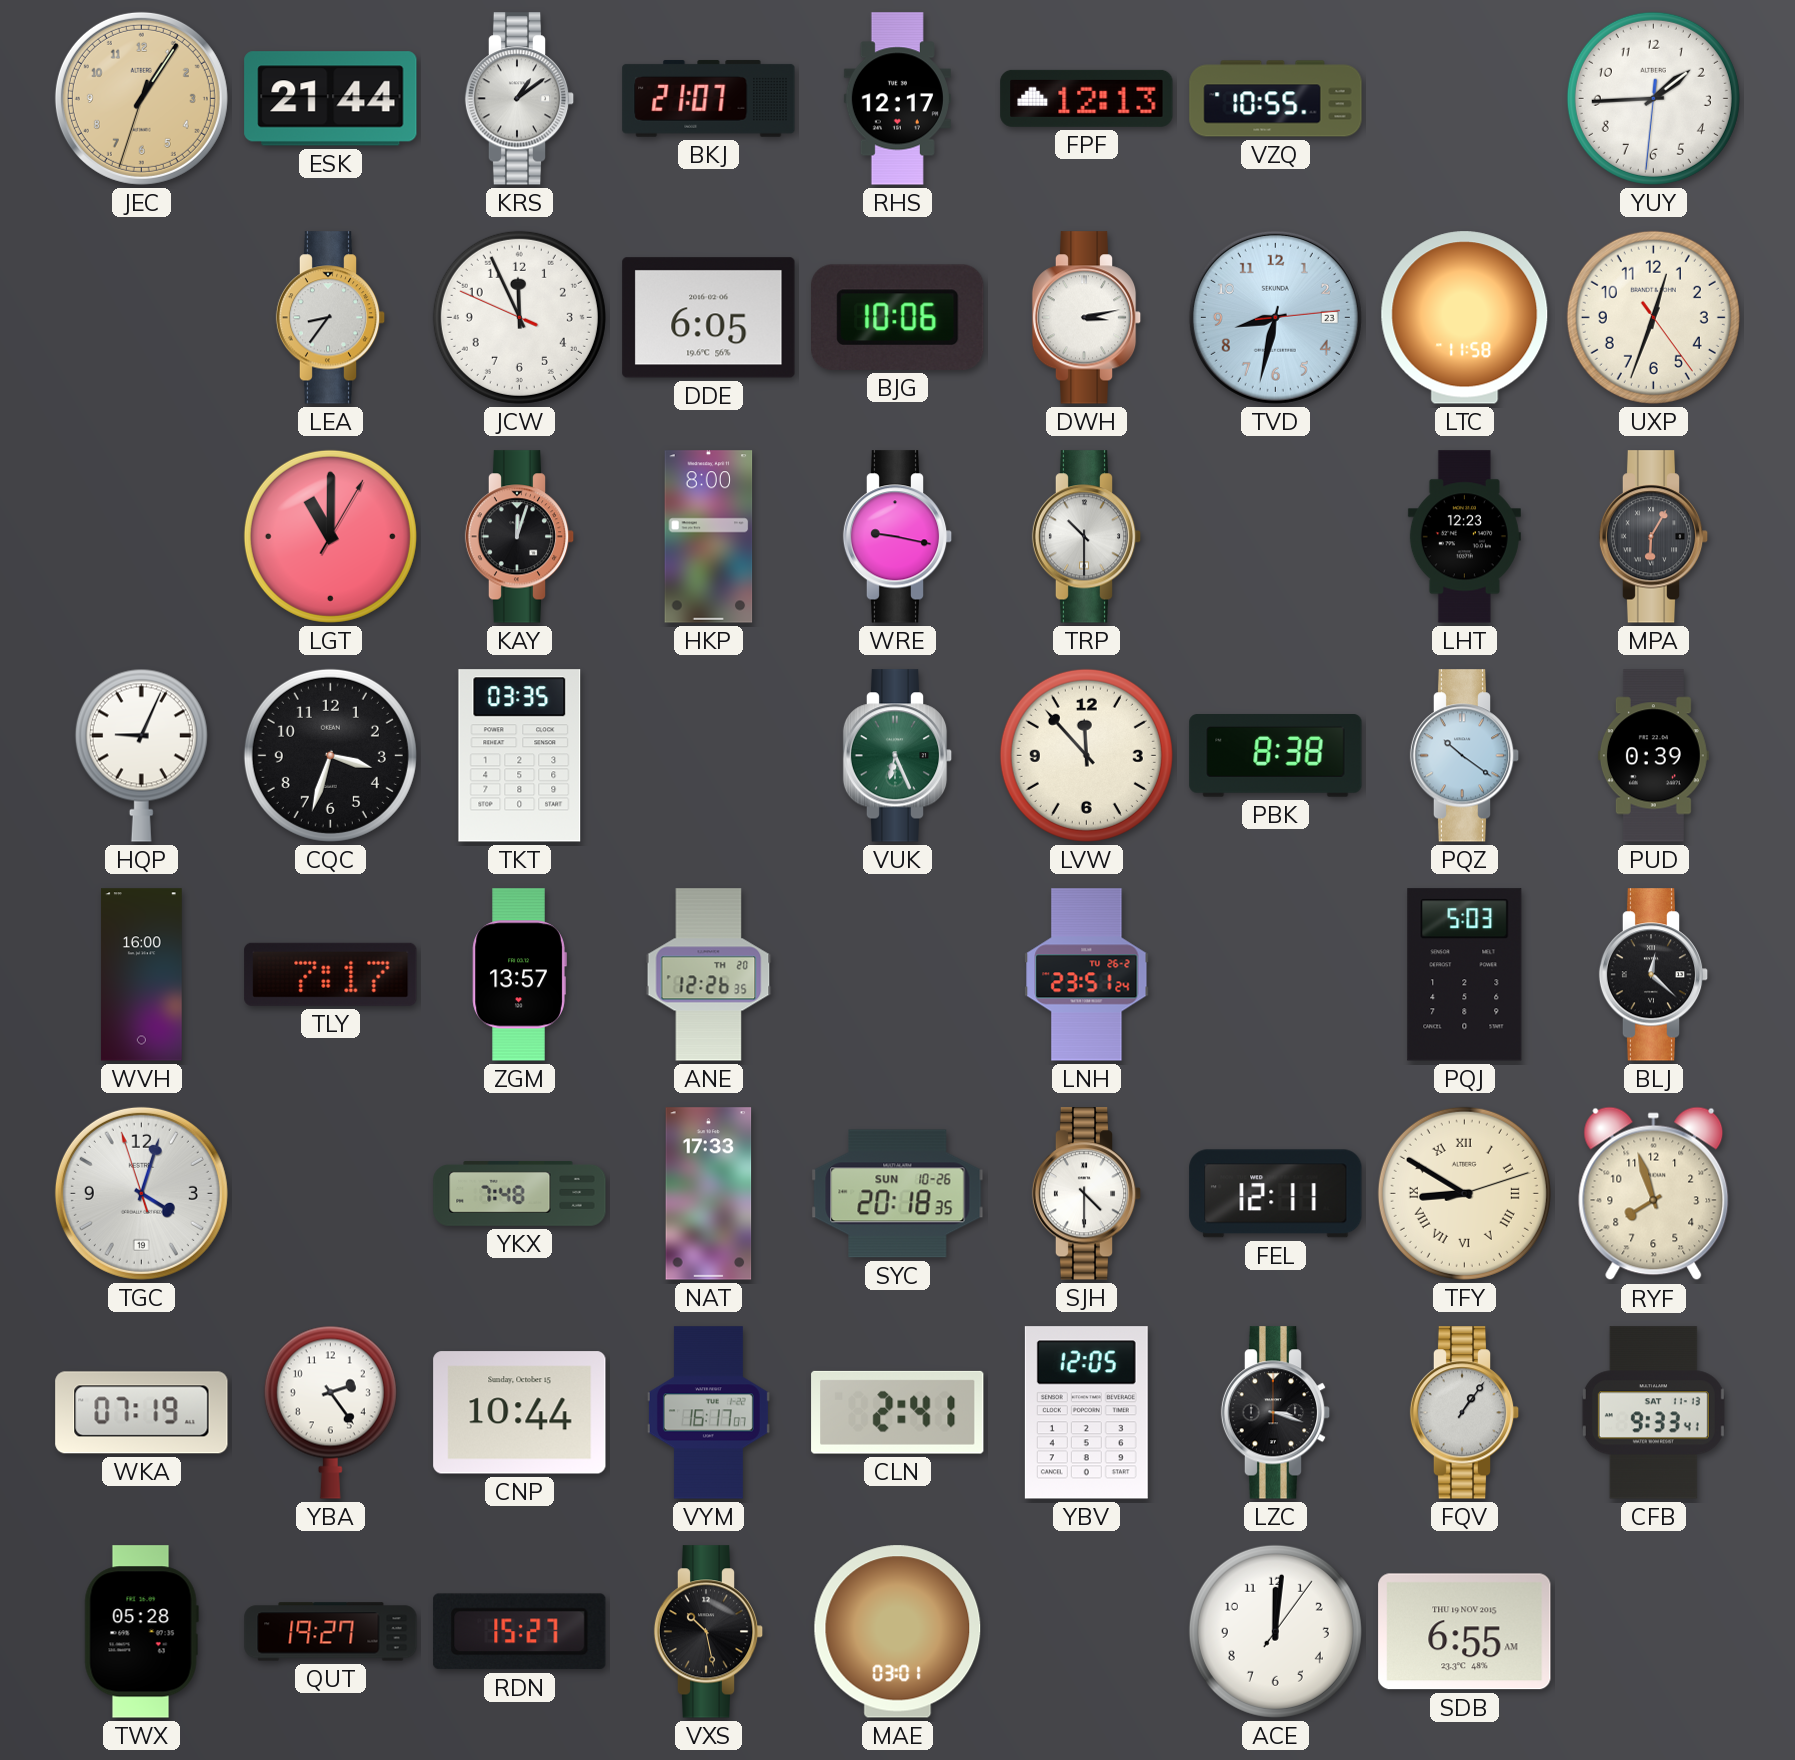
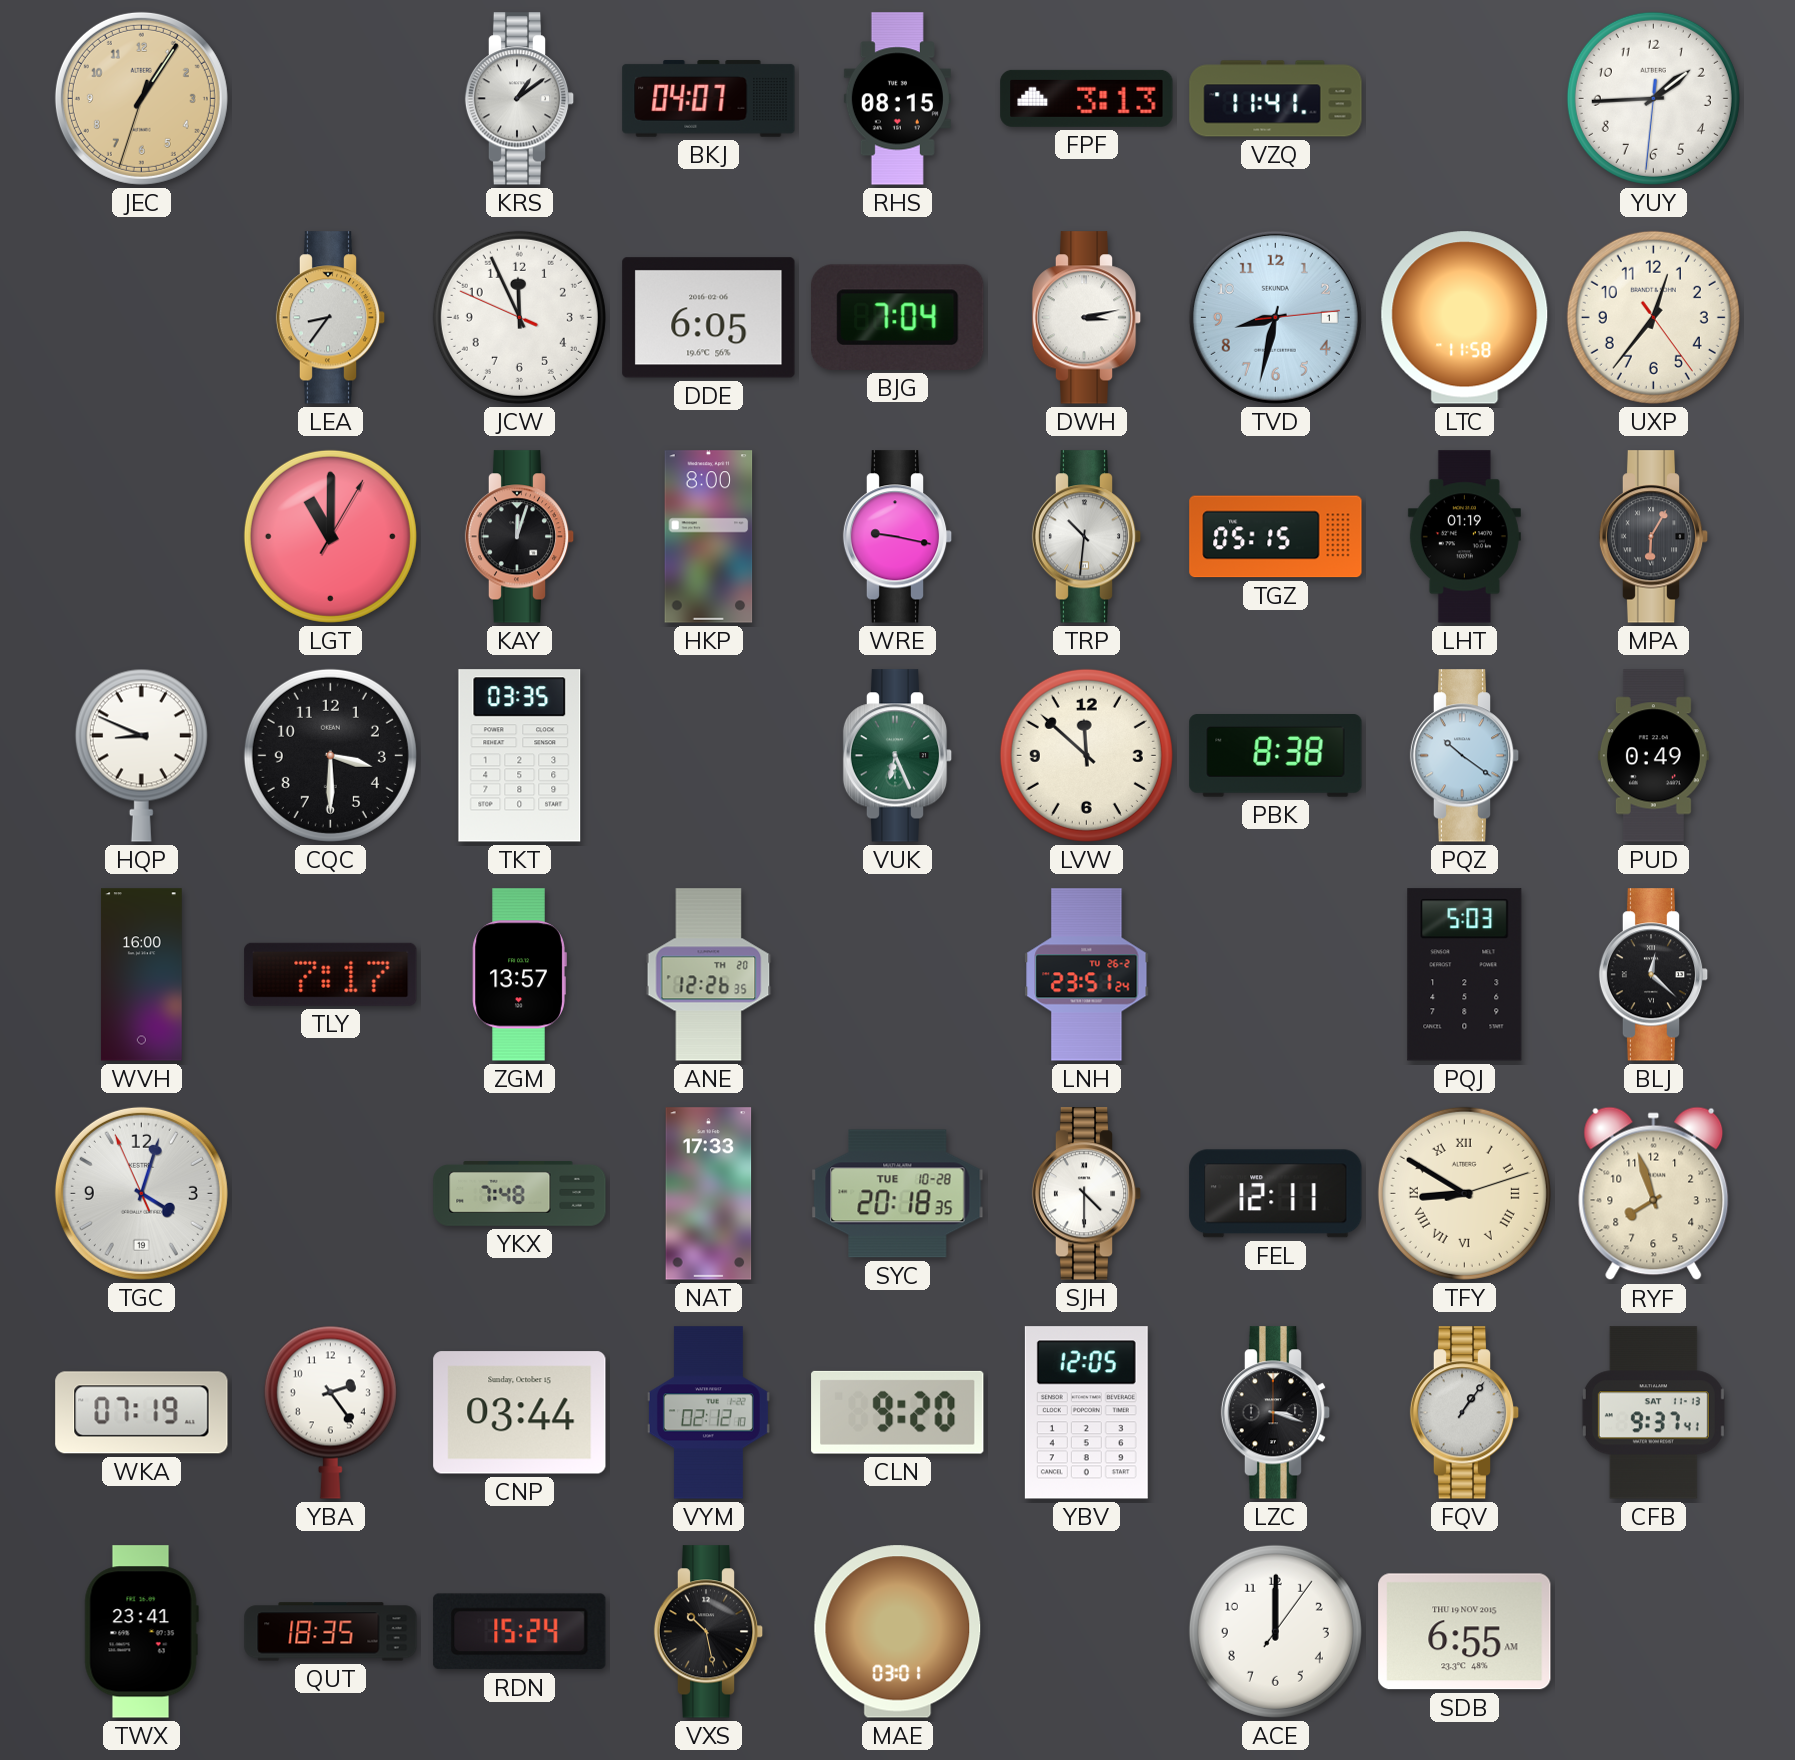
ESK: 21:44 -> none (331, 99)
BKJ: 21:07 -> 04:07 (709, 98)
RHS: 12:17 -> 08:15 (897, 99)
FPF: 12:13 -> 3:13 (1087, 98)
VZQ: 10:55 -> 11:41 (1276, 99)
BJG: 10:06 -> 7:04 (898, 317)
TVD date: 23 -> 1 (1275, 317)
UXP: 12:33 -> 12:36 (1653, 317)
TRP: 10:30 -> 10:31 (1087, 537)
TGZ: none -> 05:15 (1276, 537)
LHT: 12:23 -> 01:19 (1464, 537)
HQP: 9:04 -> 8:49 (141, 755)
CQC: 3:33 -> 3:30 (330, 755)
LVW: 11:53 -> 11:52 (1086, 755)
PUD: 0:39 -> 0:49 (1653, 756)
TGC: 4:02:57 -> 4:02:56 (141, 1193)
SYC date: SUN 10-26 -> TUE 10-28 (898, 1194)
CNP: 10:44 -> 03:44 (520, 1413)
VYM: 16:17 -> 02:12 (708, 1413)
CLN: 2:41 -> 9:20 (898, 1412)
CFB: 9:33 -> 9:37 (1653, 1413)
TWX: 05:28 -> 23:41 (141, 1632)
QUT: 19:27 -> 18:35 (331, 1632)
RDN: 15:27 -> 15:24 (520, 1632)
ACE: 12:01 -> 12:00 (1275, 1631)
